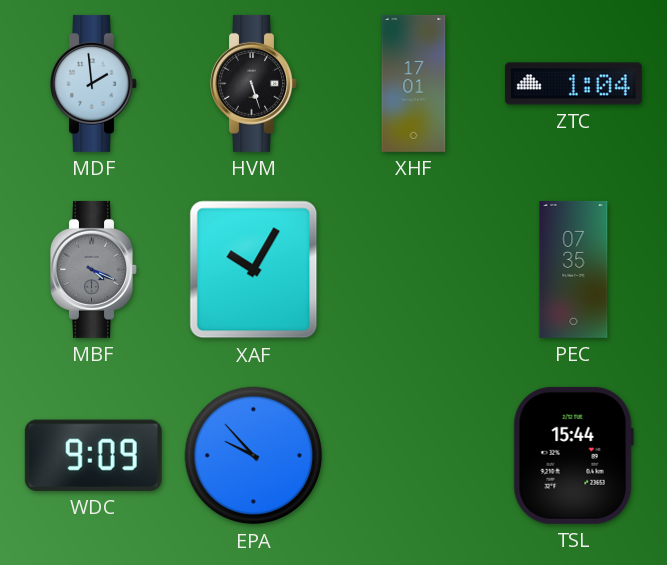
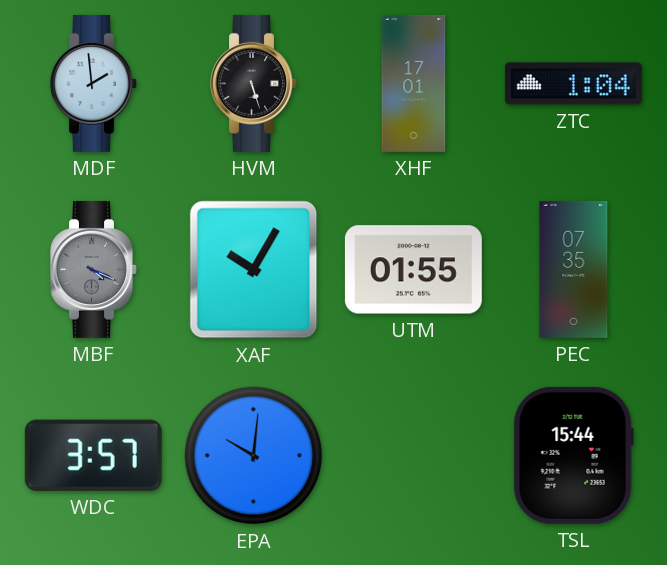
UTM: none -> 01:55 (413, 270)
WDC: 9:09 -> 3:57 (93, 455)
EPA: 9:53 -> 10:01 (254, 456)
